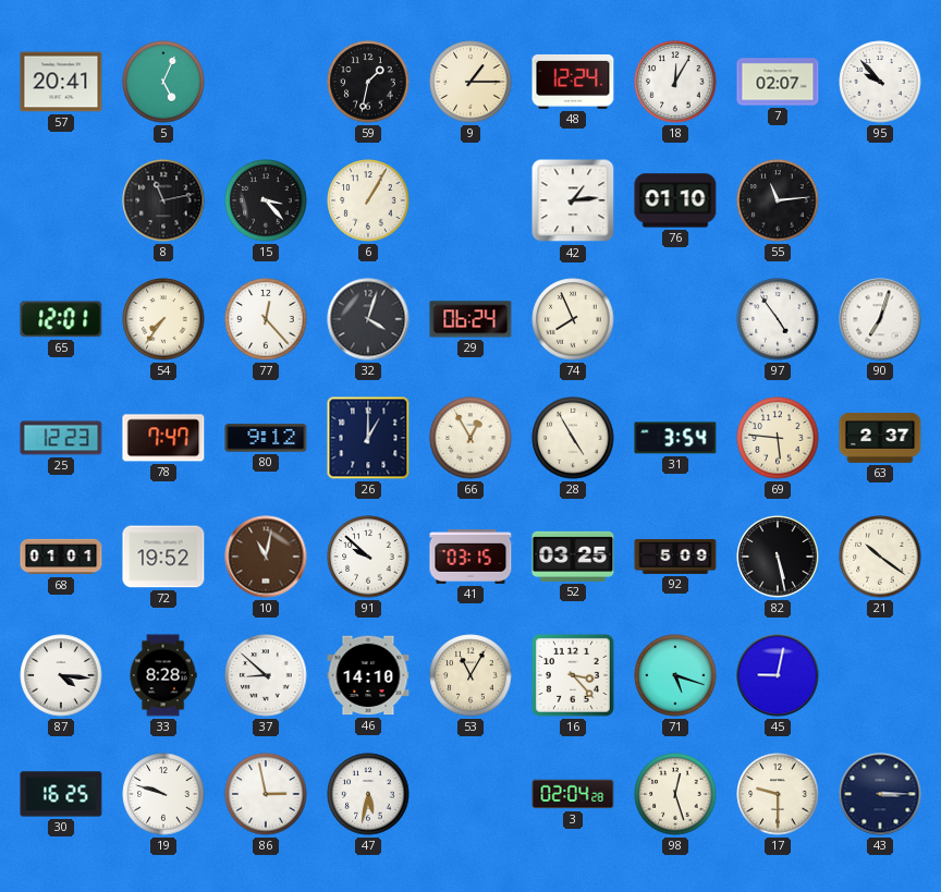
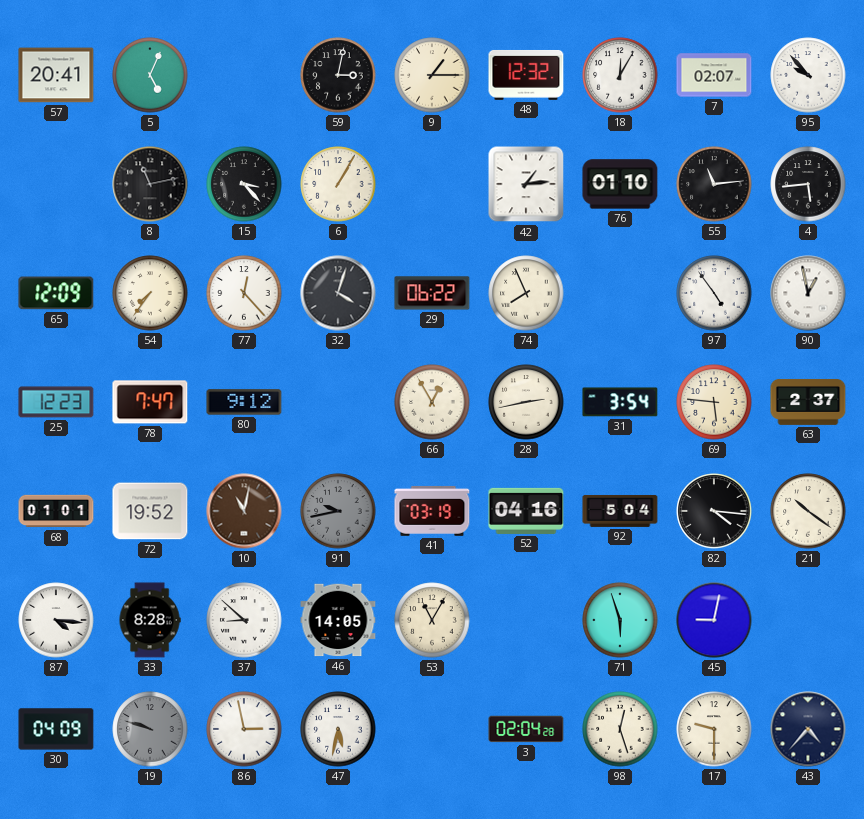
59: 1:32 -> 3:02 (338, 75)
48: 12:24 -> 12:32 (526, 75)
4: none -> 5:44 (808, 184)
65: 12:01 -> 12:09 (56, 293)
29: 06:24 -> 06:22 (432, 293)
90: 7:03 -> 12:58 (808, 293)
26: 1:00 -> none (368, 438)
28: 4:55 -> 2:43 (526, 402)
91: 9:52 -> 9:43 (338, 511)
91 dial: white -> grey (338, 511)
41: 03:15 -> 03:19 (432, 511)
52: 03:25 -> 04:16 (526, 511)
92: 5:09 -> 5:04 (620, 511)
82: 5:28 -> 4:16 (714, 511)
46: 14:10 -> 14:05 (338, 620)
16: 3:23 -> none (573, 675)
71: 5:18 -> 5:57 (620, 620)
30: 16:25 -> 04:09 (56, 729)
19 dial: white -> grey (150, 729)
43: 3:15 -> 4:37 (808, 729)
